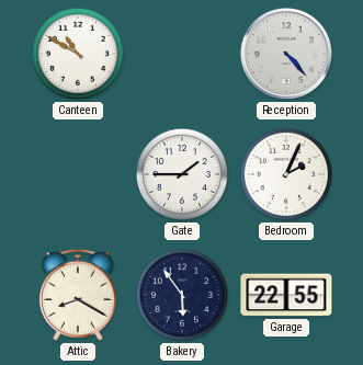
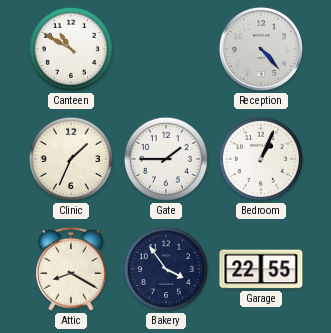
Clinic: none -> 1:34 (71, 159)
Bedroom: 2:04 -> 1:04 (261, 159)
Bakery: 5:54 -> 3:54 (166, 269)
